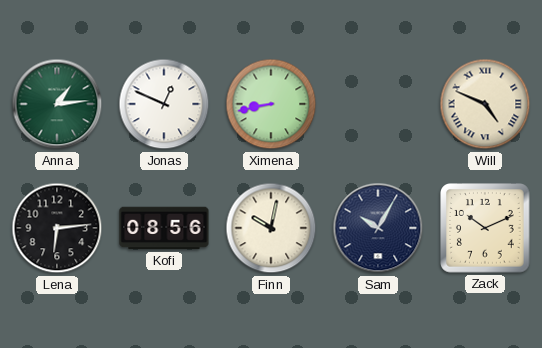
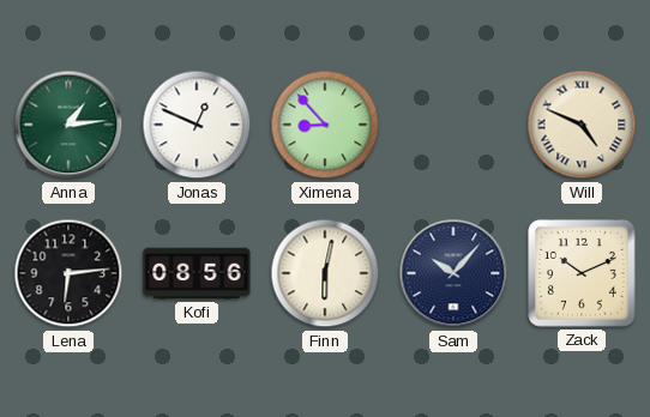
Ximena: 8:43 -> 8:53 (325, 125)
Finn: 10:02 -> 6:02 (325, 273)
Sam: 10:05 -> 10:07 (453, 273)
